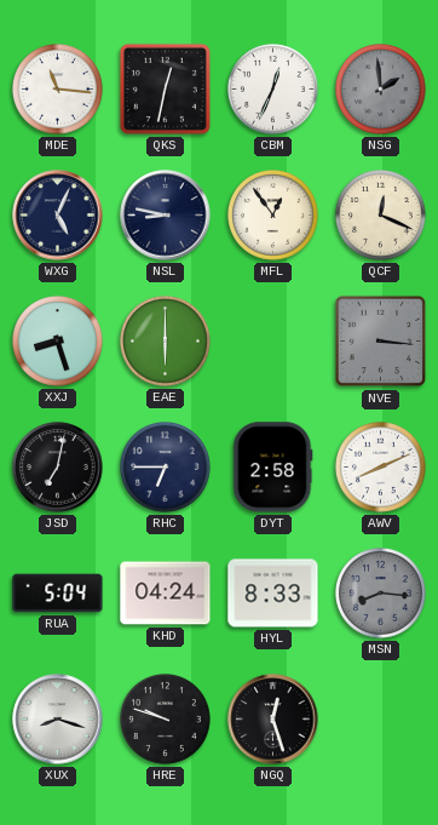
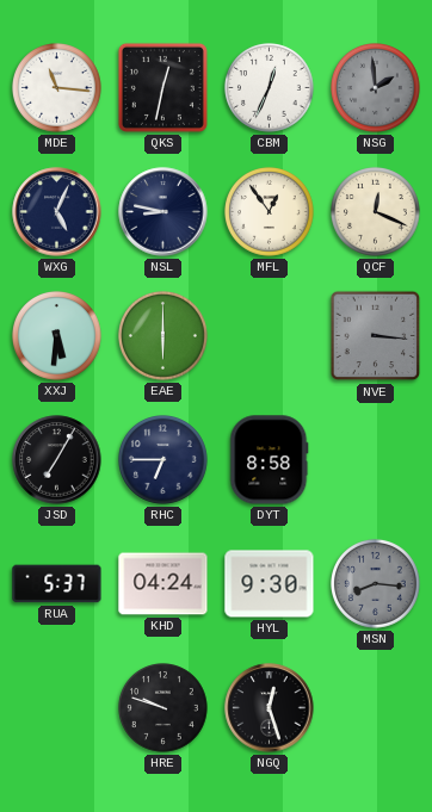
XXJ: 8:27 -> 5:31 (57, 336)
JSD: 7:02 -> 7:05 (57, 460)
DYT: 2:58 -> 8:58 (270, 460)
AWV: 8:11 -> none (381, 468)
RUA: 5:04 -> 5:37 (57, 584)
HYL: 8:33 -> 9:30 (270, 584)
XUX: 8:18 -> none (58, 720)
